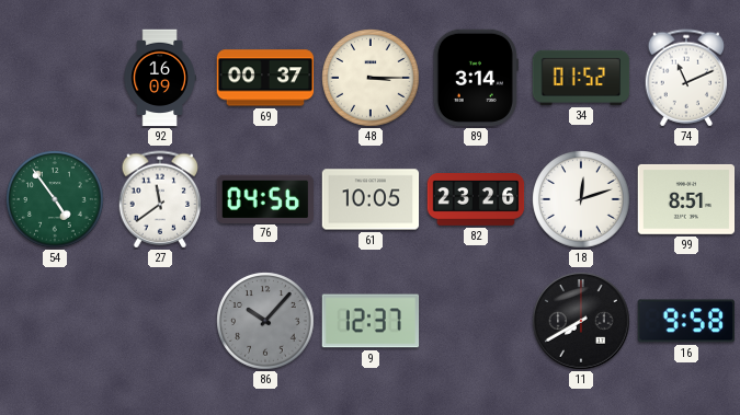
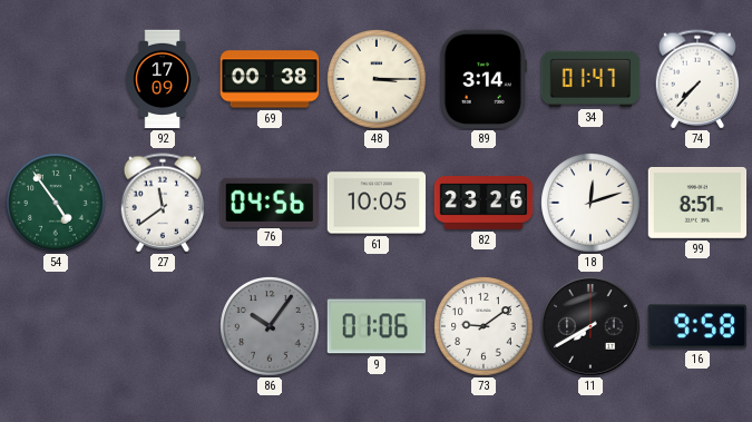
92: 16:09 -> 17:09 (163, 79)
69: 00:37 -> 00:38 (270, 79)
34: 01:52 -> 01:47 (590, 79)
74: 11:11 -> 7:37 (697, 79)
86: 10:07 -> 10:06 (270, 326)
9: 12:37 -> 01:06 (377, 326)
73: none -> 9:09 (484, 326)
